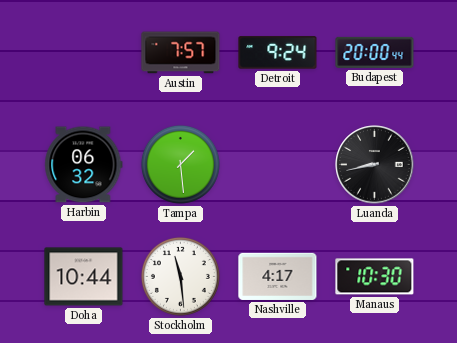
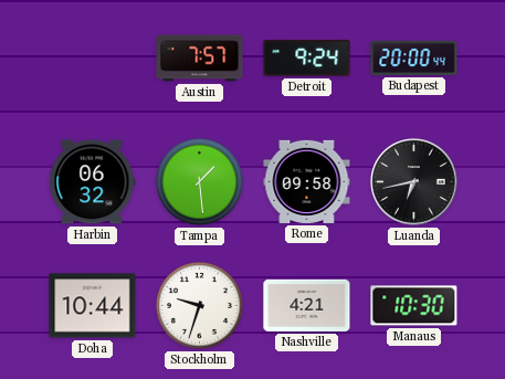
Rome: none -> 09:58 (307, 181)
Luanda: 8:43 -> 6:43 (414, 182)
Stockholm: 11:29 -> 9:33 (199, 305)
Nashville: 4:17 -> 4:21 (307, 305)
